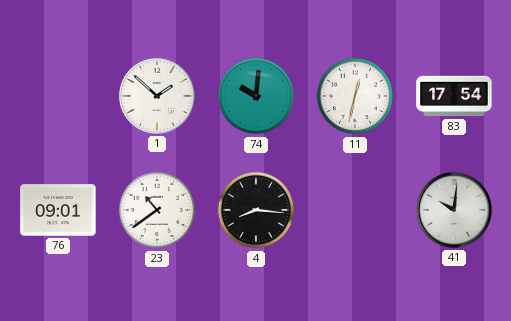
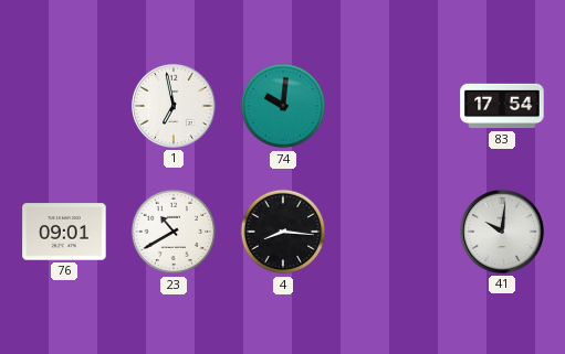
1: 1:52 -> 6:58 (174, 106)
11: 12:32 -> none (355, 96)
23: 10:39 -> 10:40 (174, 232)
